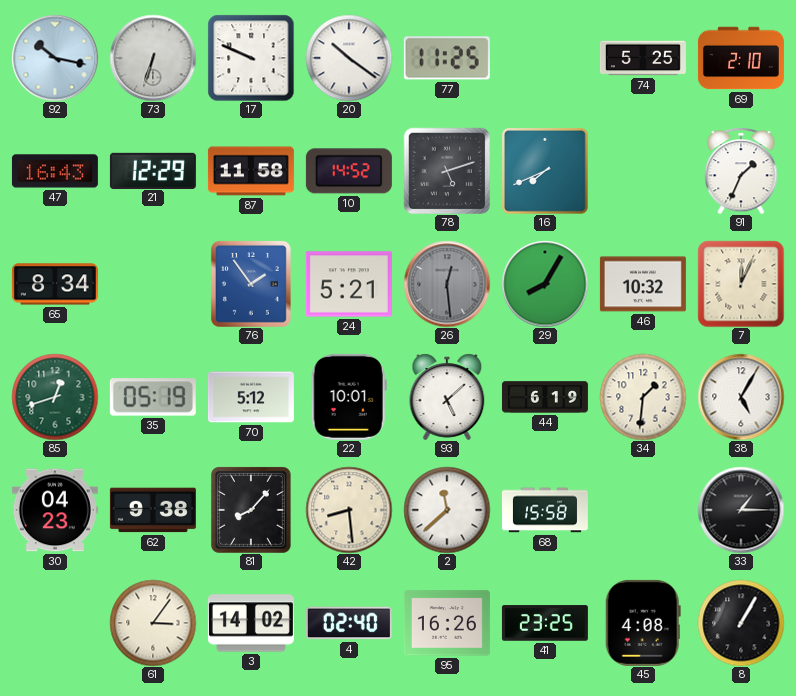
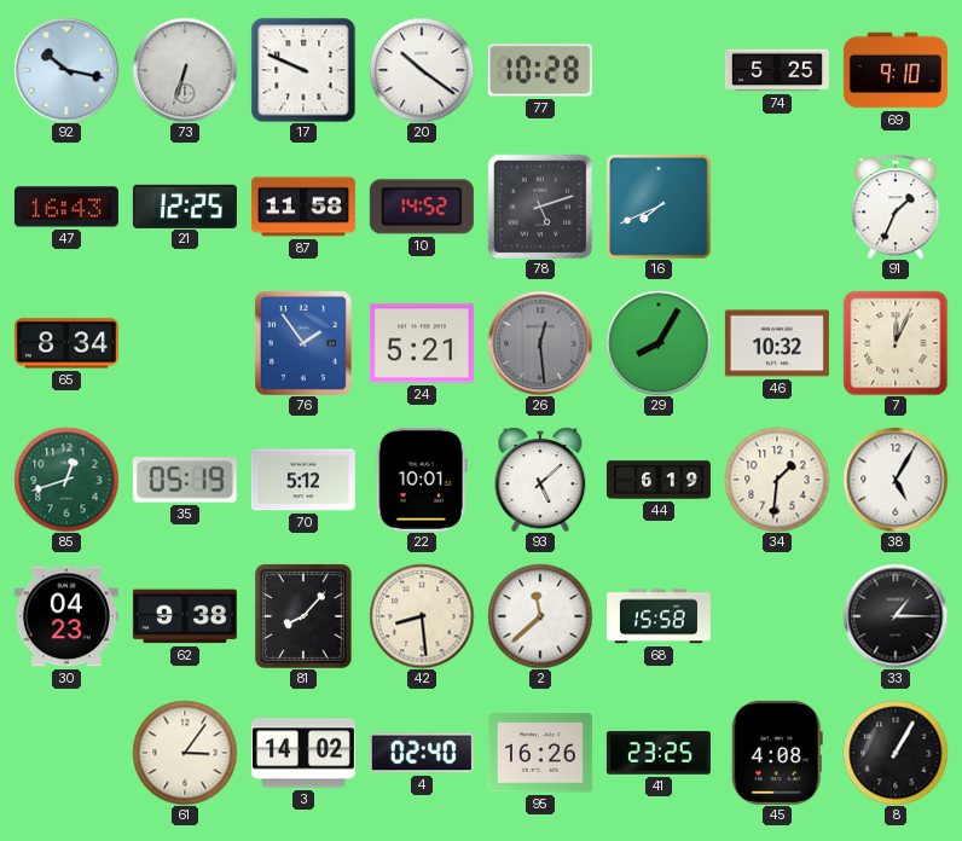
77: 11:25 -> 10:28 (540, 70)
69: 2:10 -> 9:10 (896, 70)
21: 12:29 -> 12:25 (185, 205)
